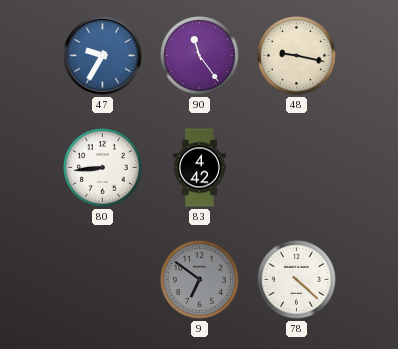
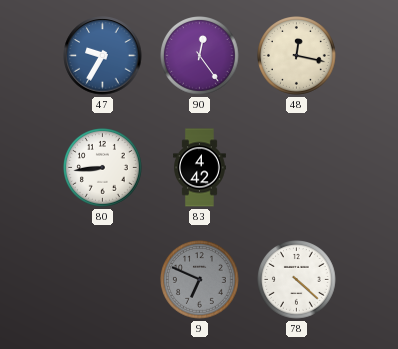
90: 11:24 -> 12:24 (200, 56)
48: 9:17 -> 12:17 (297, 56)
9: 6:51 -> 6:49 (200, 280)
